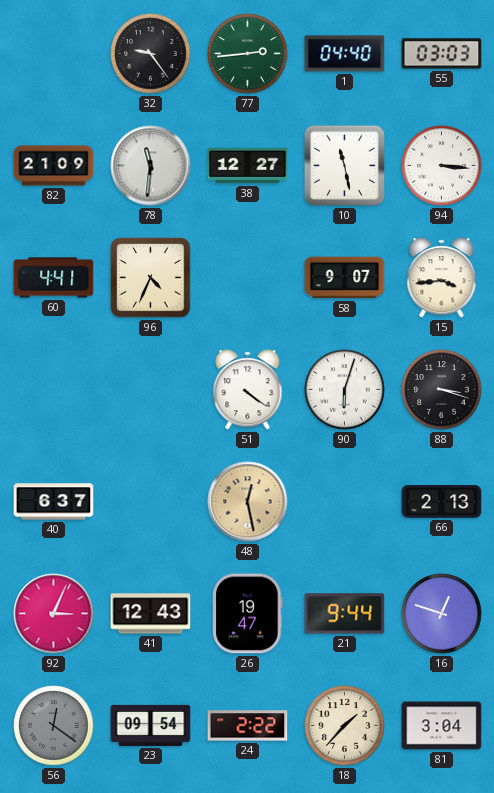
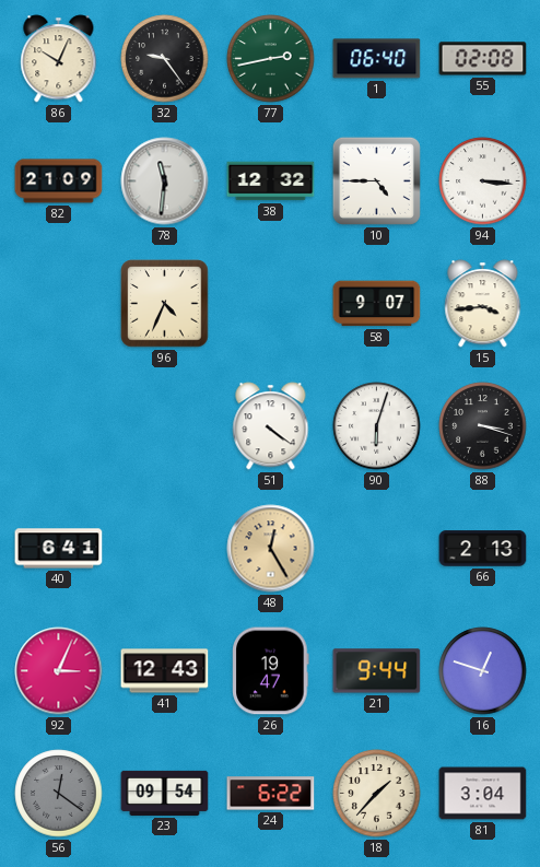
86: none -> 10:04 (59, 59)
77: 2:44 -> 2:43 (271, 59)
1: 04:40 -> 06:40 (377, 59)
55: 03:03 -> 02:08 (483, 59)
38: 12:27 -> 12:32 (271, 181)
10: 11:28 -> 4:45 (376, 180)
60: 4:41 -> none (54, 278)
40: 6:37 -> 6:41 (59, 549)
48: 12:28 -> 12:25 (271, 549)
24: 2:22 -> 6:22 (271, 794)
